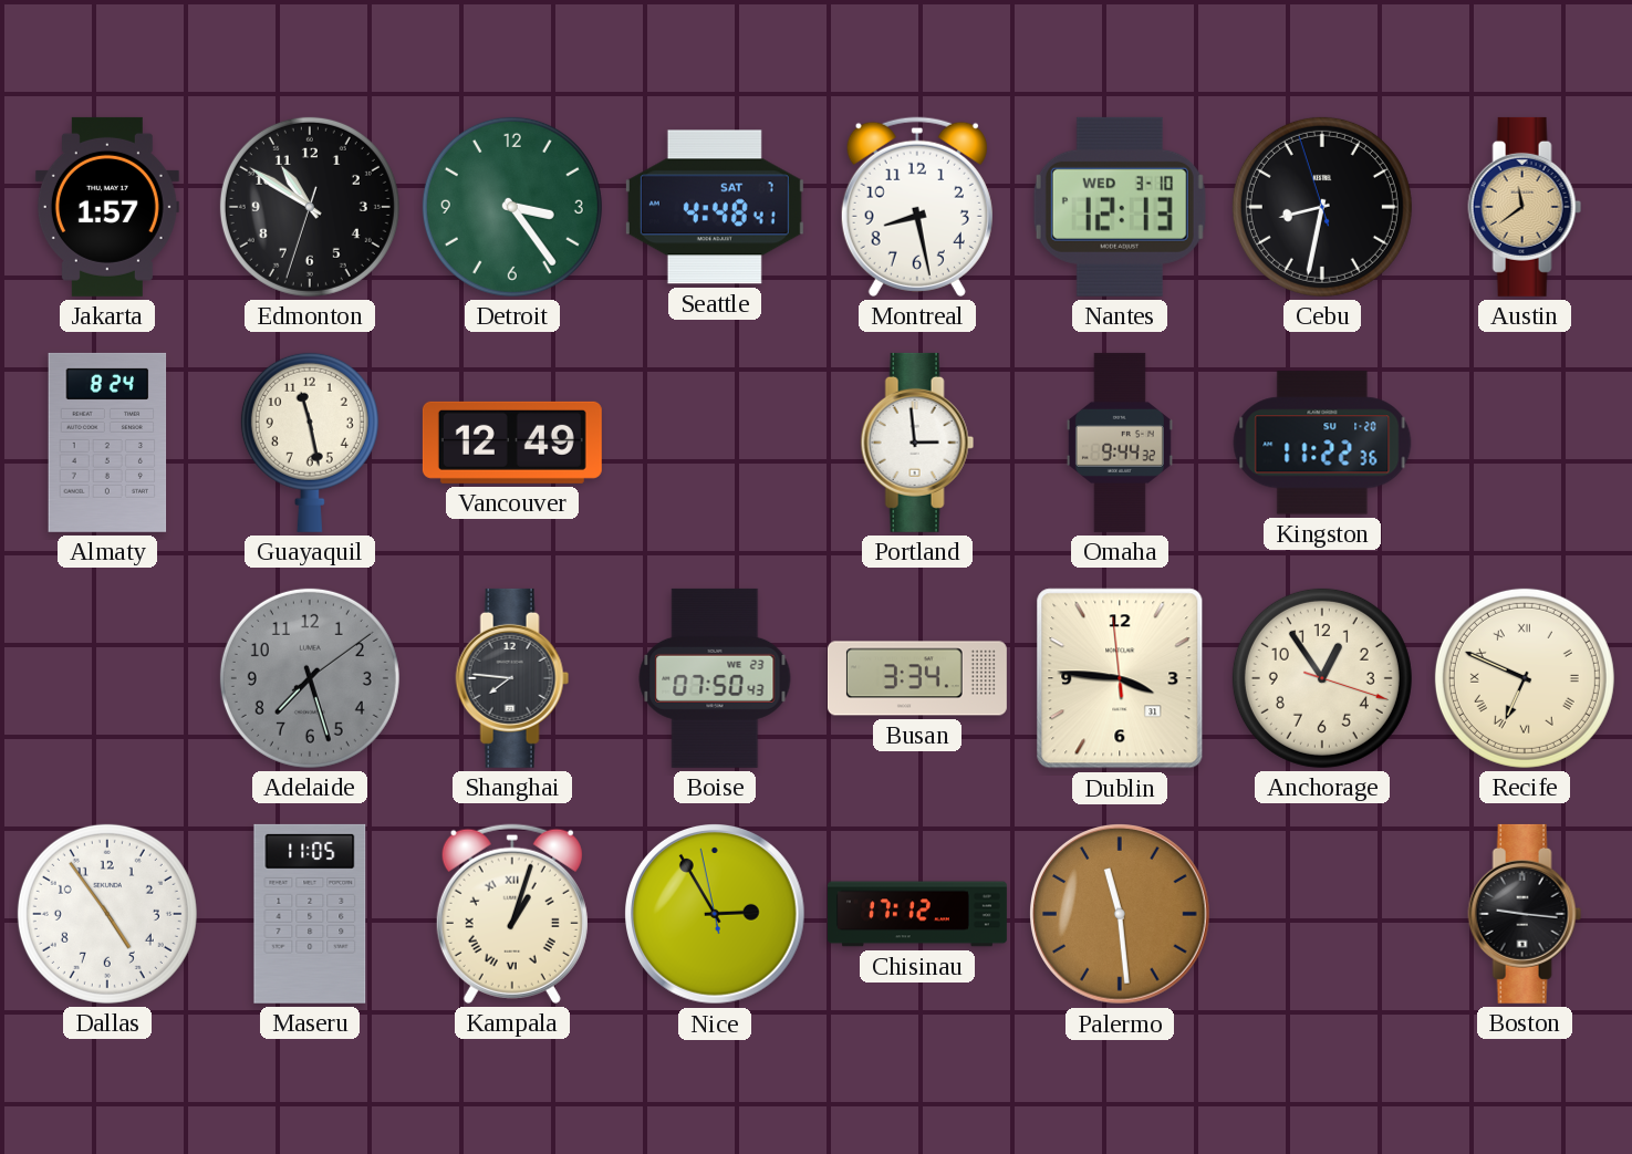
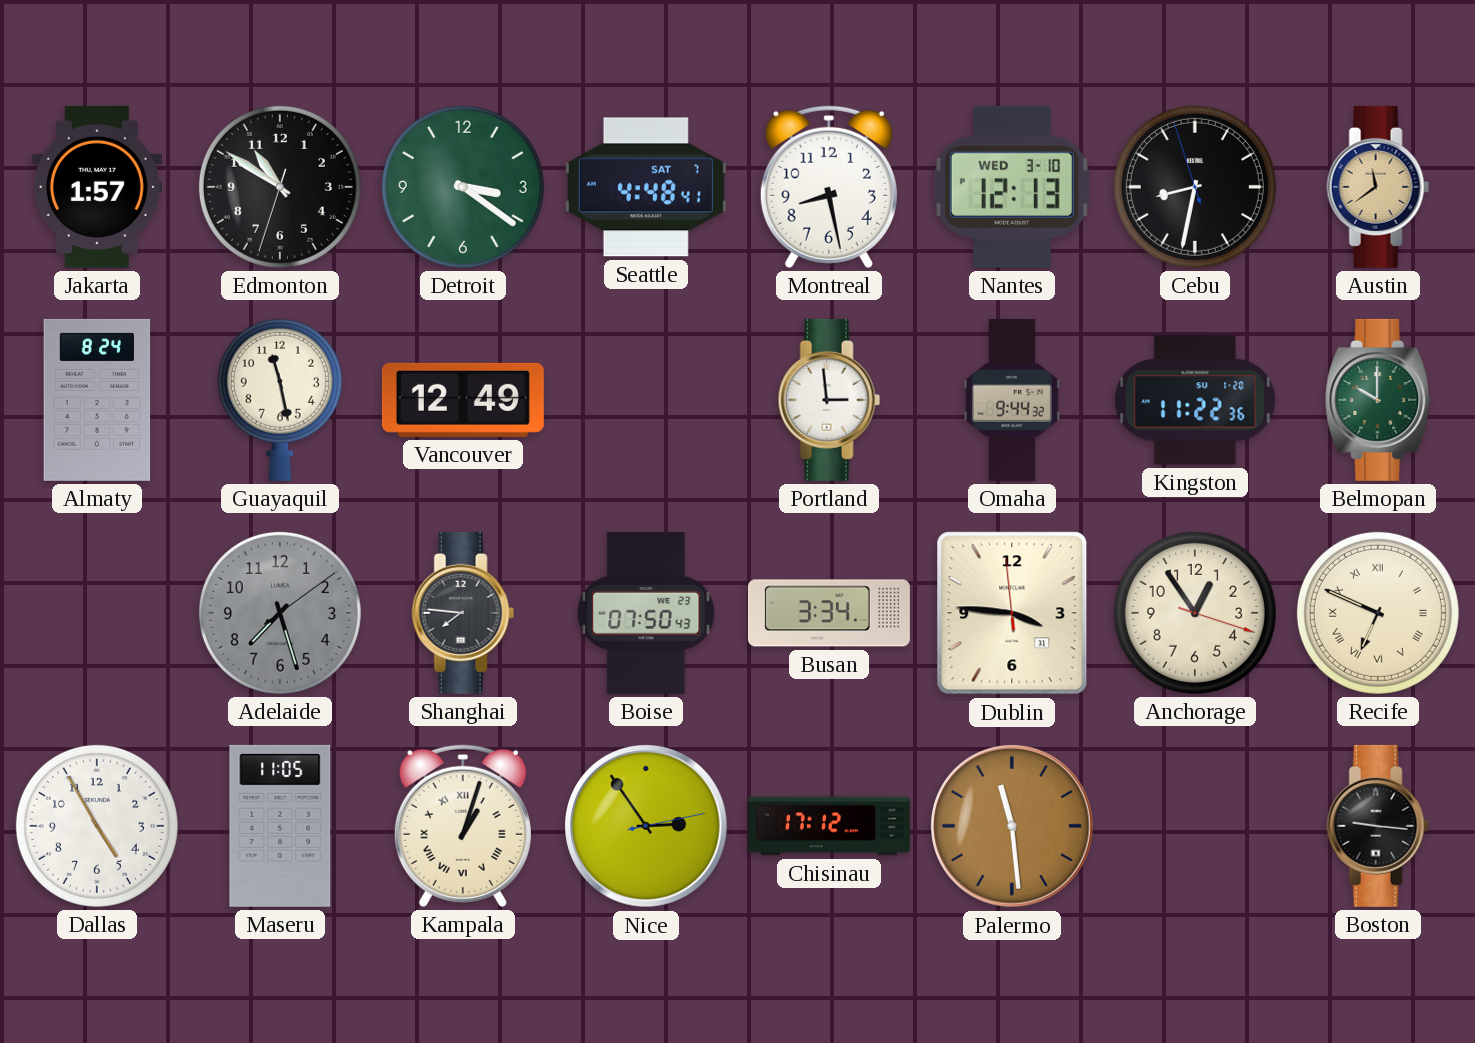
Detroit: 3:24 -> 3:21 (463, 187)
Belmopan: none -> 10:00 (1379, 400)
Dallas: 4:54 -> 4:55 (97, 826)
Nice: 2:54:58 -> 2:54:13 (647, 827)
